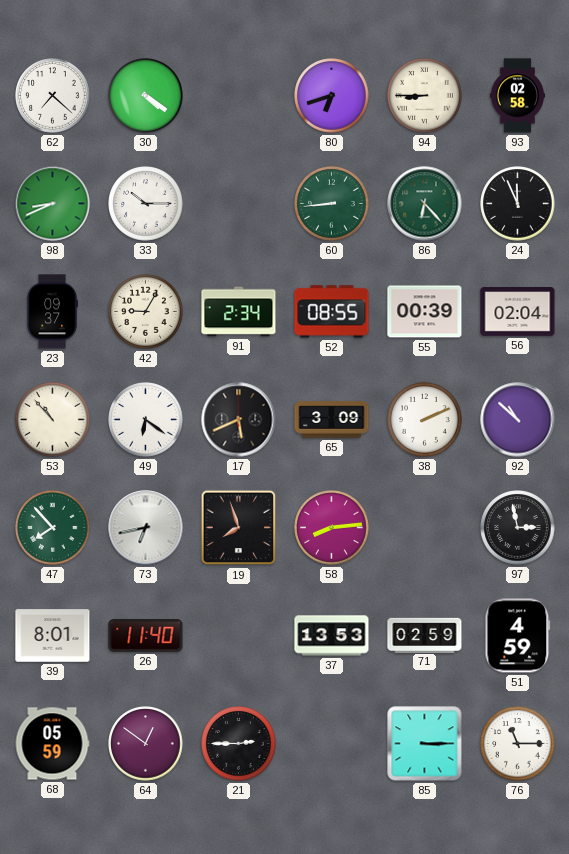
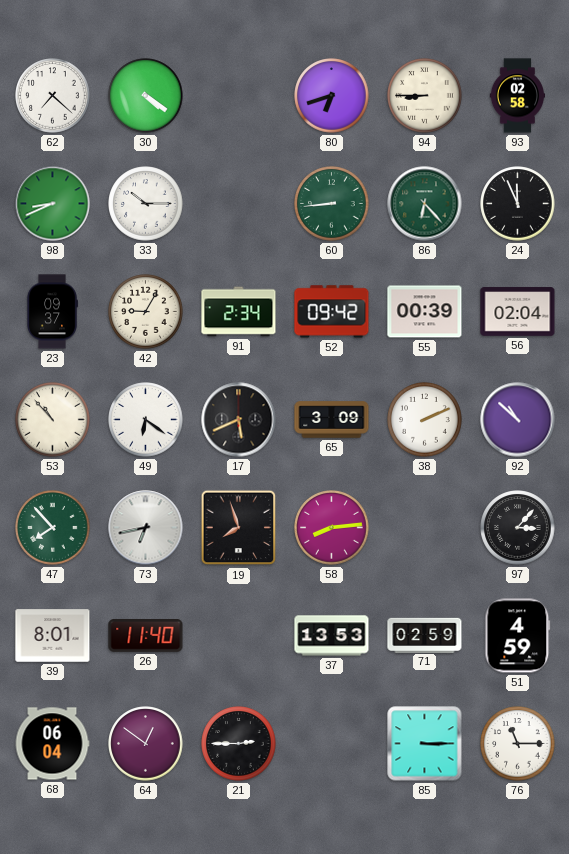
52: 08:55 -> 09:42 (332, 312)
97: 2:58 -> 3:07 (518, 528)
68: 05:59 -> 06:04 (52, 744)
